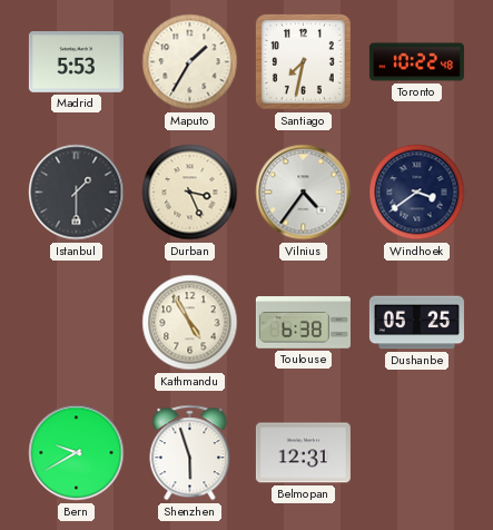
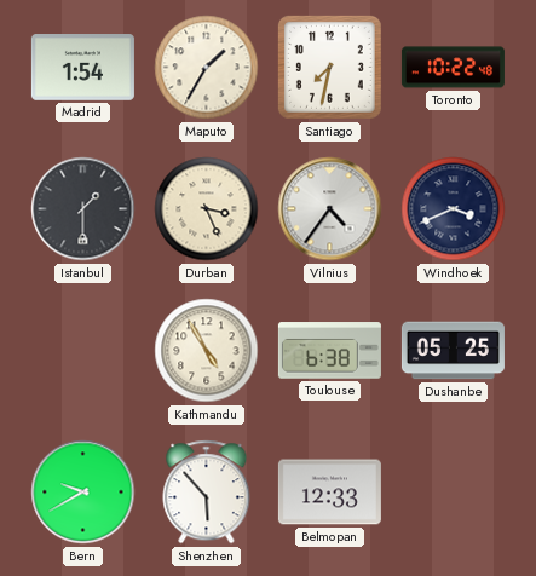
Madrid: 5:53 -> 1:54 (82, 68)
Windhoek: 3:39 -> 3:41 (454, 209)
Shenzhen: 5:57 -> 5:53 (207, 493)
Belmopan: 12:31 -> 12:33 (329, 493)
